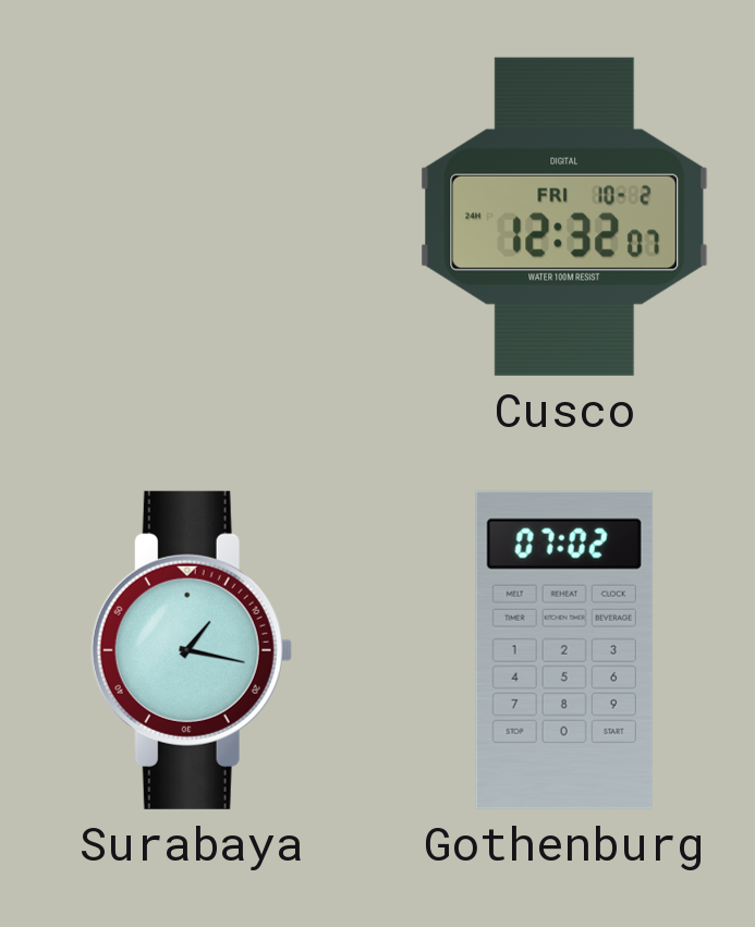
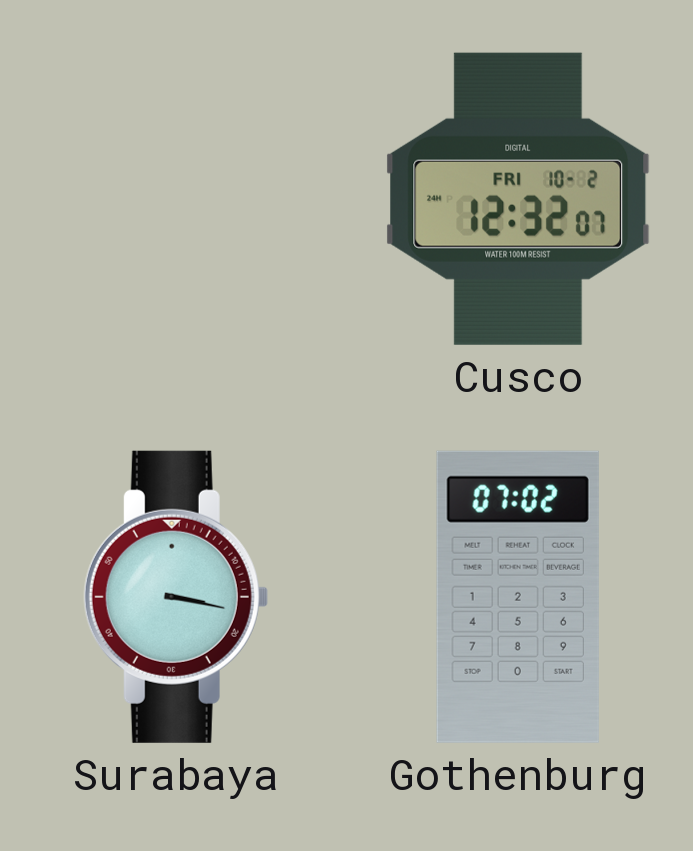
Surabaya: 1:17 -> 3:17 (176, 597)
